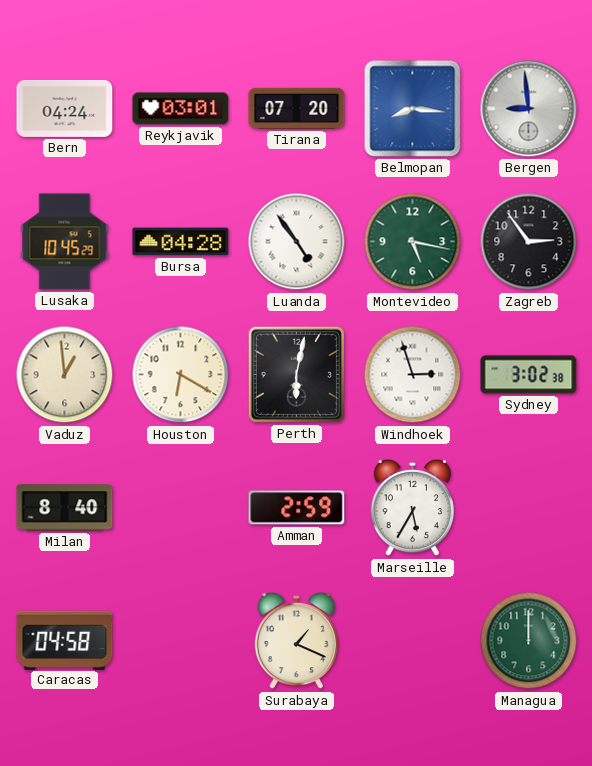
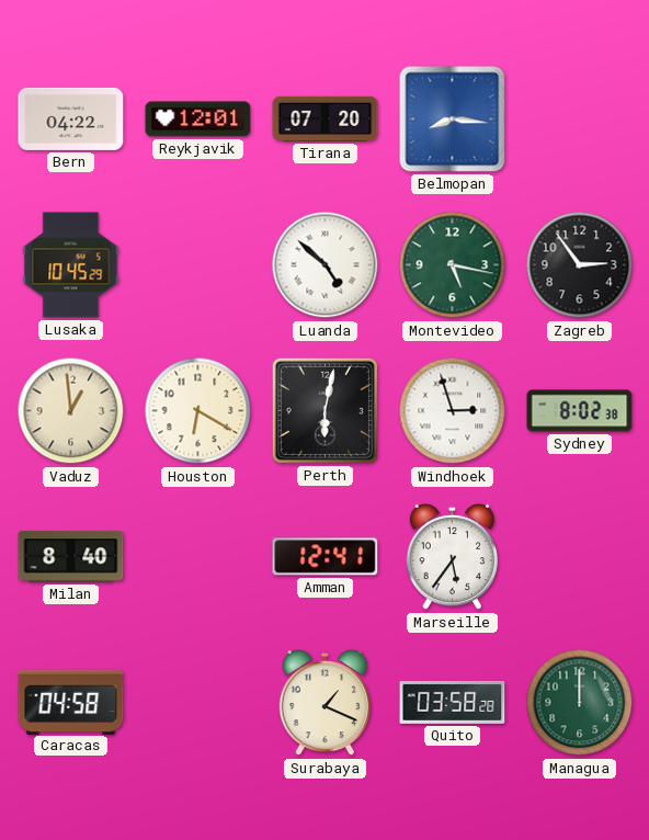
Bern: 04:24 -> 04:22 (71, 118)
Reykjavik: 03:01 -> 12:01 (198, 120)
Bergen: 8:59 -> none (529, 109)
Bursa: 04:28 -> none (181, 242)
Luanda: 4:54 -> 4:52 (326, 265)
Sydney: 3:02 -> 8:02 (580, 411)
Amman: 2:59 -> 12:41 (326, 557)
Marseille: 5:35 -> 5:36 (453, 557)
Quito: none -> 03:58 (453, 702)
